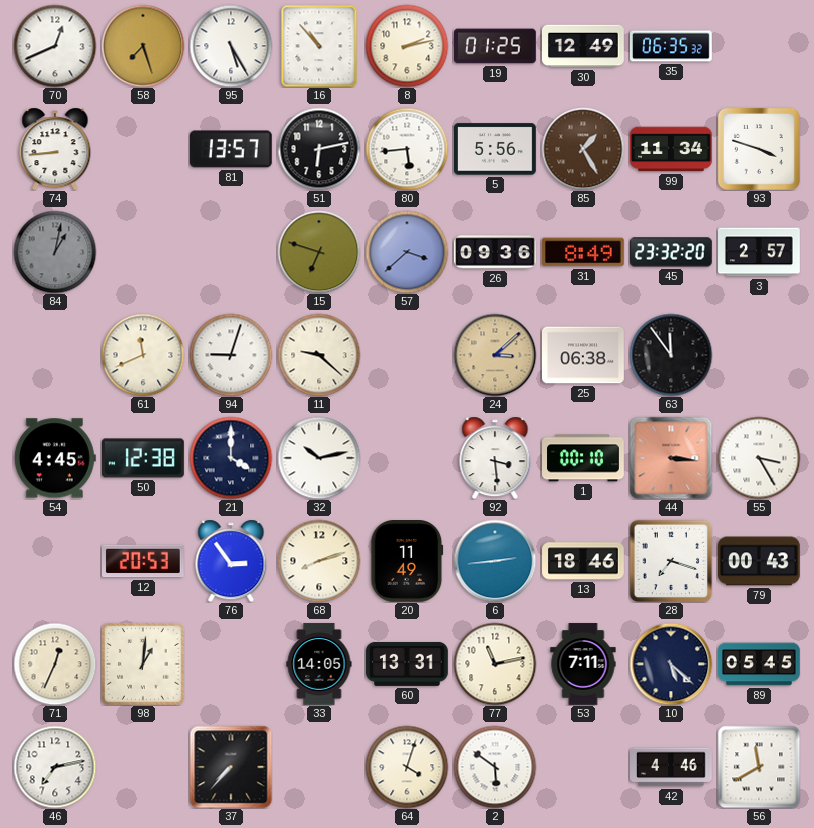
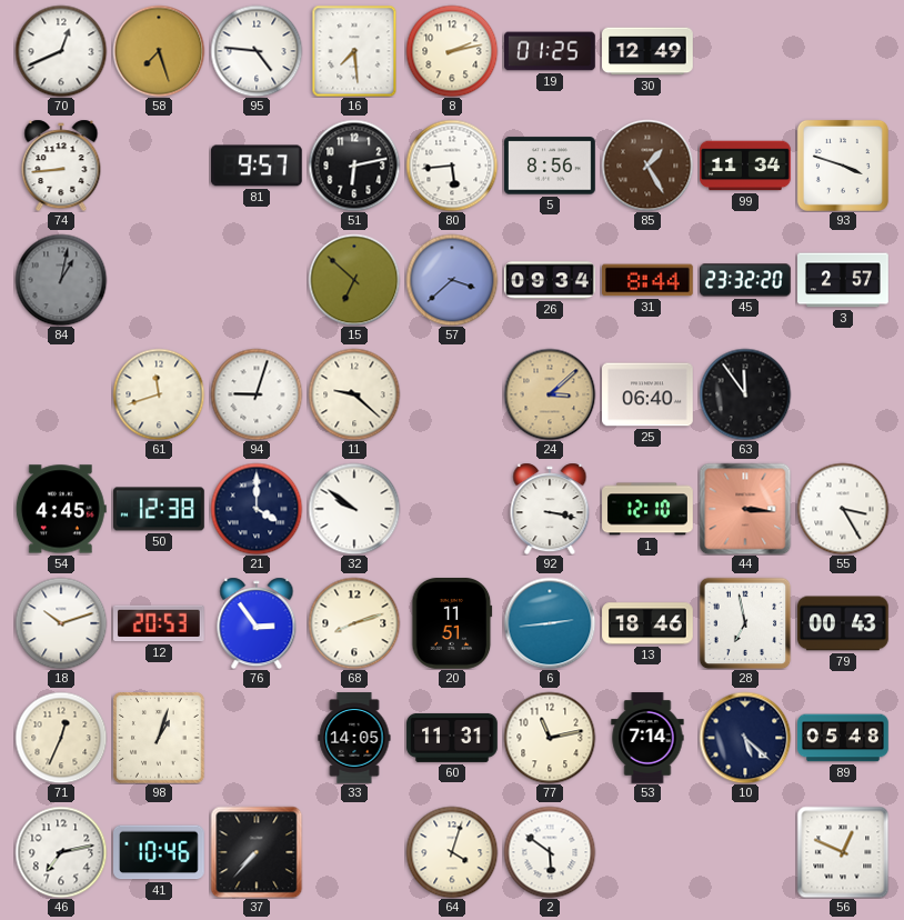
95: 5:25 -> 4:46 (257, 51)
16: 10:53 -> 7:29 (354, 51)
35: 06:35 -> none (671, 46)
81: 13:57 -> 9:57 (257, 166)
5: 5:56 -> 8:56 (551, 166)
15: 6:48 -> 6:52 (354, 280)
26: 09:36 -> 09:34 (550, 280)
31: 8:49 -> 8:44 (649, 280)
61: 11:41 -> 11:42 (159, 394)
25: 06:38 -> 06:40 (647, 394)
32: 10:13 -> 9:51 (354, 509)
92: 3:29 -> 3:17 (550, 509)
1: 00:10 -> 12:10 (647, 509)
18: none -> 10:12 (61, 623)
20: 11:49 -> 11:51 (452, 624)
28: 7:18 -> 6:58 (745, 623)
98: 1:01 -> 1:03 (159, 738)
60: 13:31 -> 11:31 (452, 738)
53: 7:11 -> 7:14 (647, 738)
89: 05:45 -> 05:48 (843, 738)
41: none -> 10:46 (160, 852)
42: 4:46 -> none (672, 767)
56: 11:40 -> 12:49 (843, 852)
